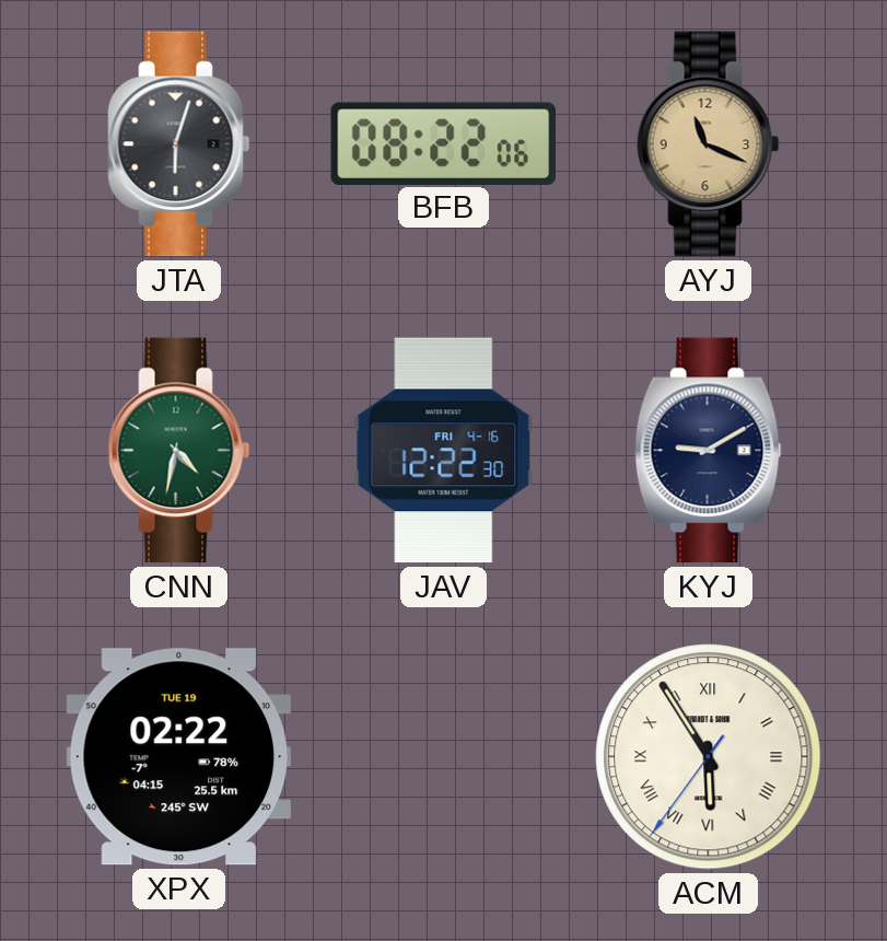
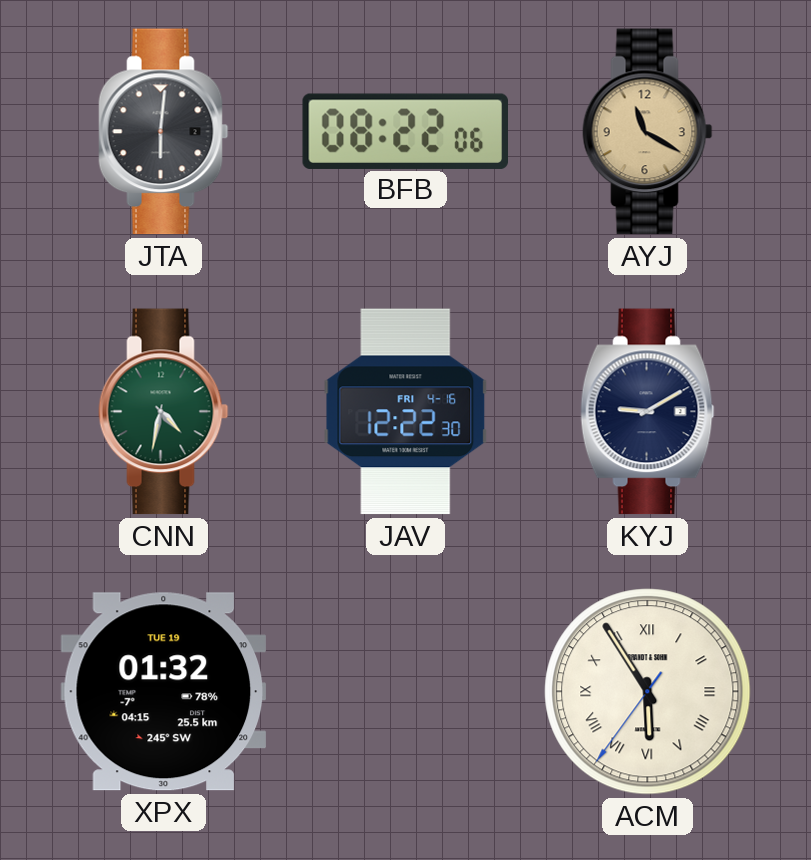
JTA: 6:03 -> 6:01 (164, 132)
AYJ: 11:19 -> 11:20 (648, 132)
XPX: 02:22 -> 01:32 (163, 692)
